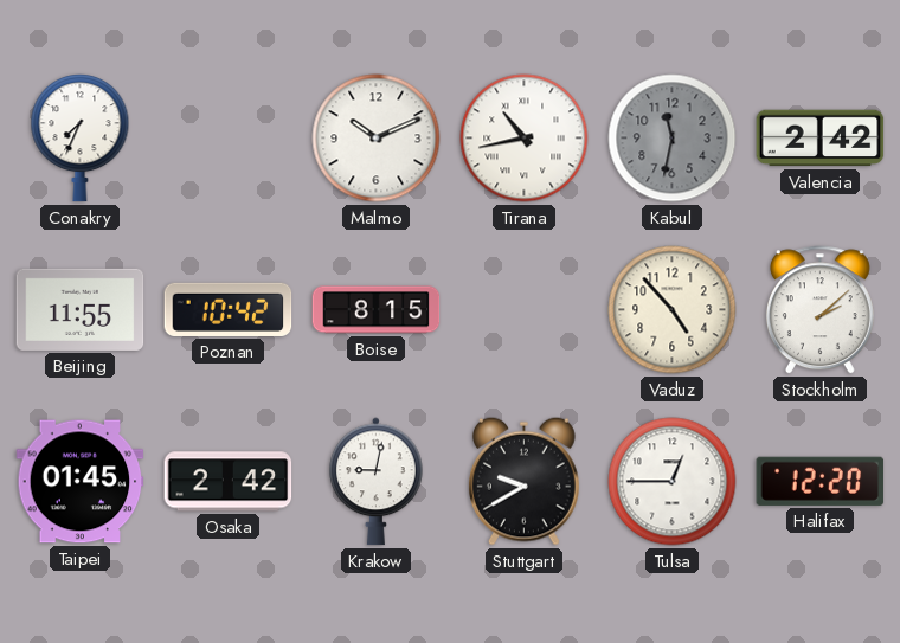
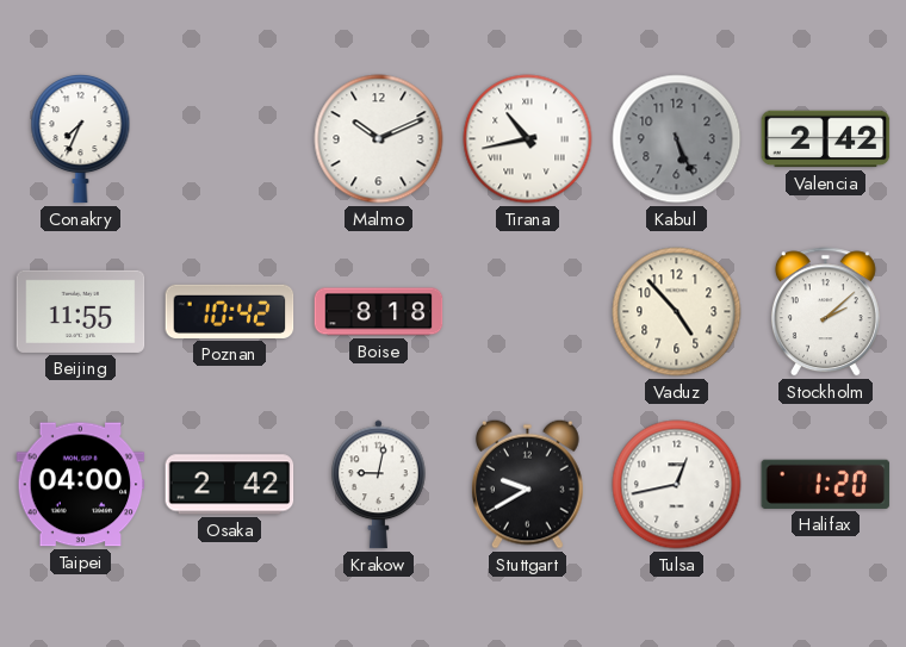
Kabul: 11:32 -> 5:26 (677, 139)
Boise: 8:15 -> 8:18 (379, 312)
Taipei: 01:45 -> 04:00 (81, 485)
Tulsa: 12:45 -> 12:43 (677, 485)
Halifax: 12:20 -> 1:20 (826, 484)
